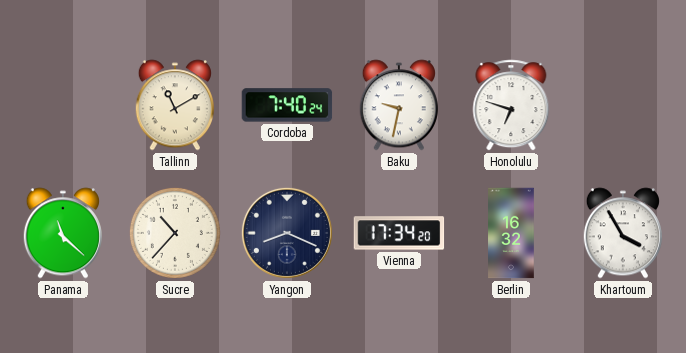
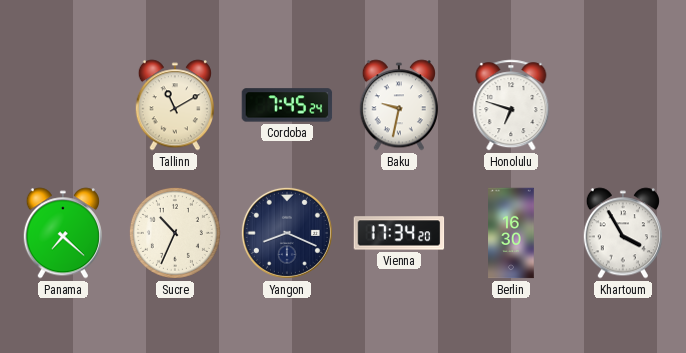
Cordoba: 7:40 -> 7:45 (287, 105)
Panama: 11:22 -> 7:22 (63, 233)
Sucre: 10:37 -> 10:34 (175, 233)
Berlin: 16:32 -> 16:30 (511, 233)
